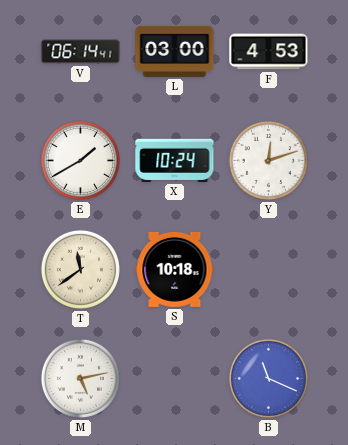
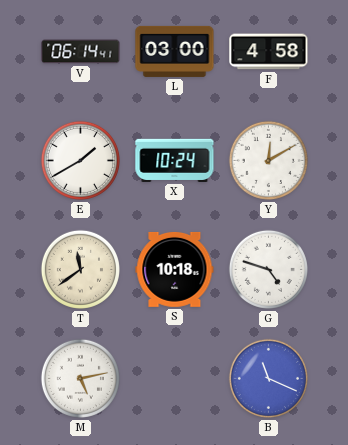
F: 4:53 -> 4:58 (269, 52)
Y: 12:12 -> 12:10 (268, 160)
G: none -> 4:48 (268, 269)
